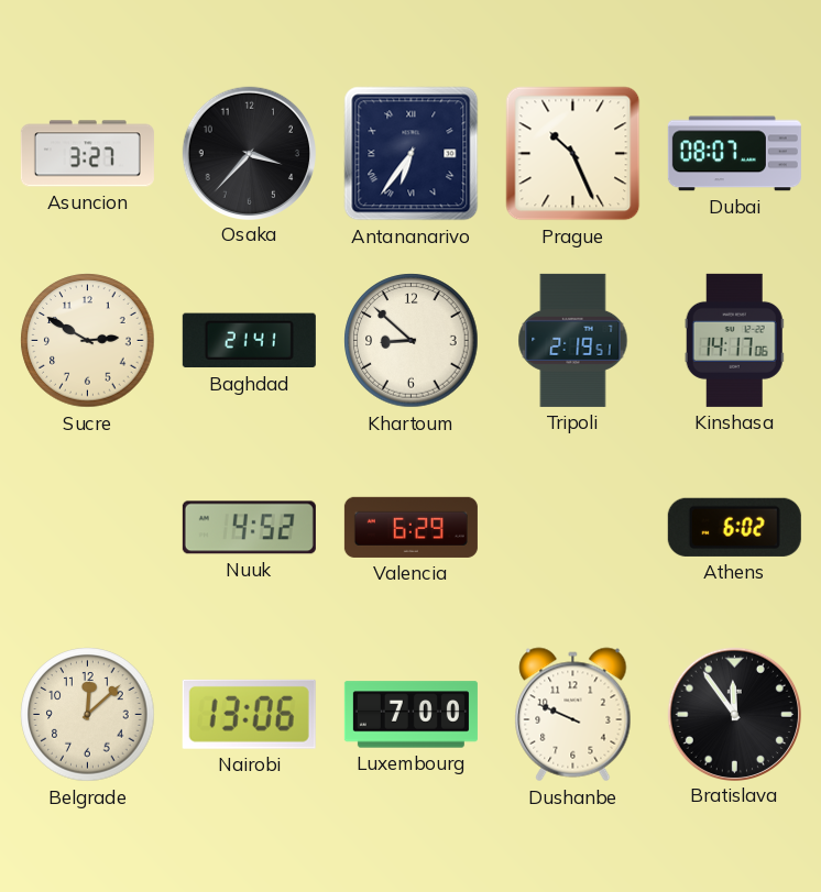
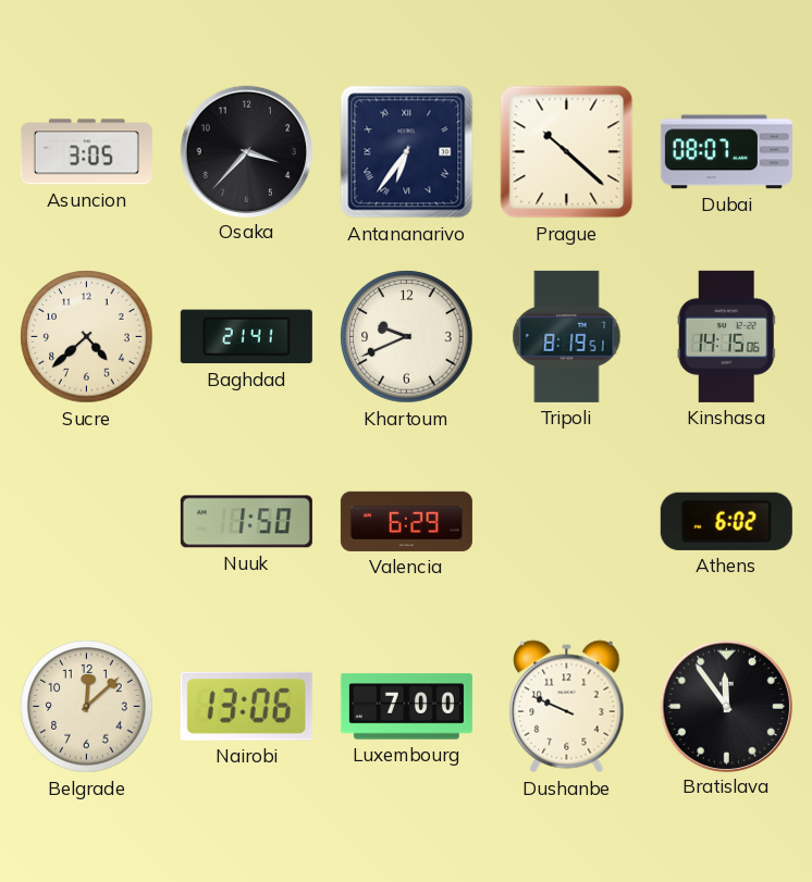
Asuncion: 3:27 -> 3:05 (86, 152)
Prague: 10:26 -> 10:22 (567, 152)
Sucre: 2:50 -> 4:38 (87, 337)
Khartoum: 8:52 -> 9:41 (407, 337)
Tripoli: 2:19 -> 8:19 (567, 336)
Kinshasa: 14:17 -> 14:15 (726, 336)
Nuuk: 4:52 -> 1:50 (246, 522)
